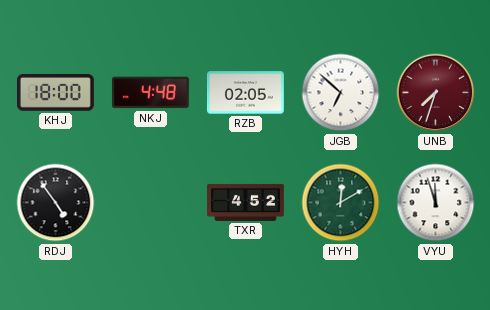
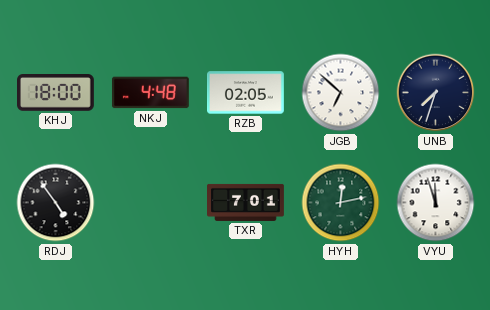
UNB dial: burgundy -> navy (436, 93)
TXR: 4:52 -> 7:01 (246, 202)
HYH: 12:10 -> 12:13 (341, 203)
